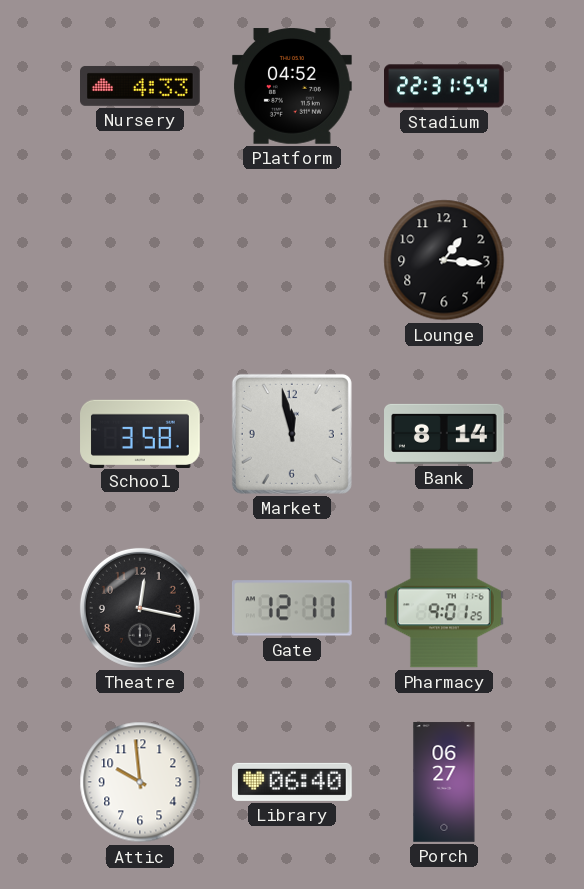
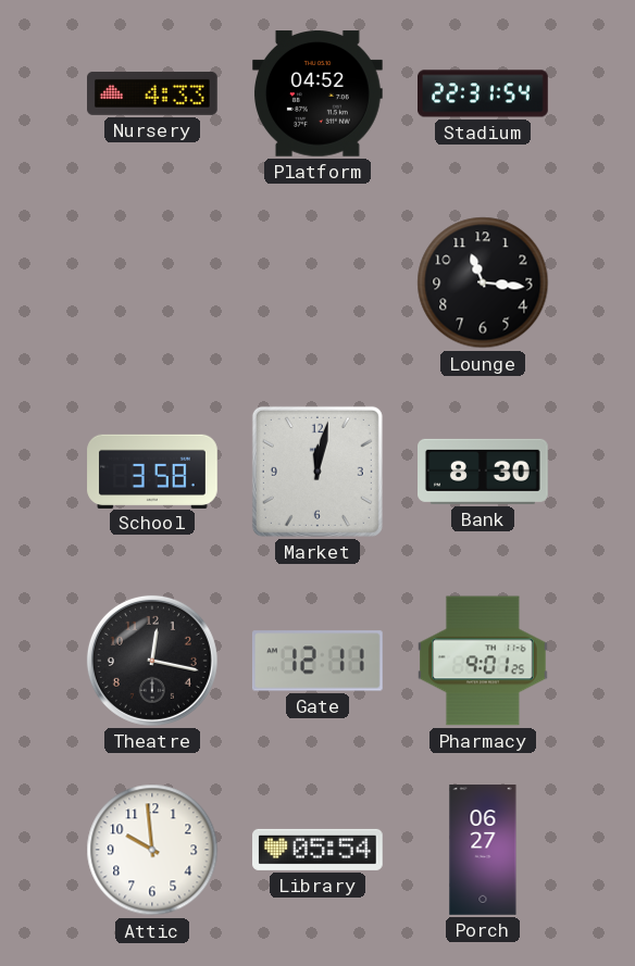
Lounge: 1:16 -> 11:16 (483, 283)
Market: 11:58 -> 12:02 (317, 472)
Bank: 8:14 -> 8:30 (484, 472)
Library: 06:40 -> 05:54 (319, 850)
